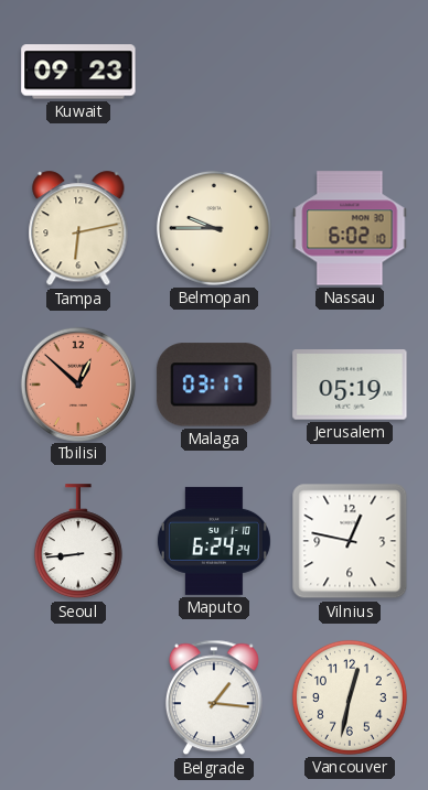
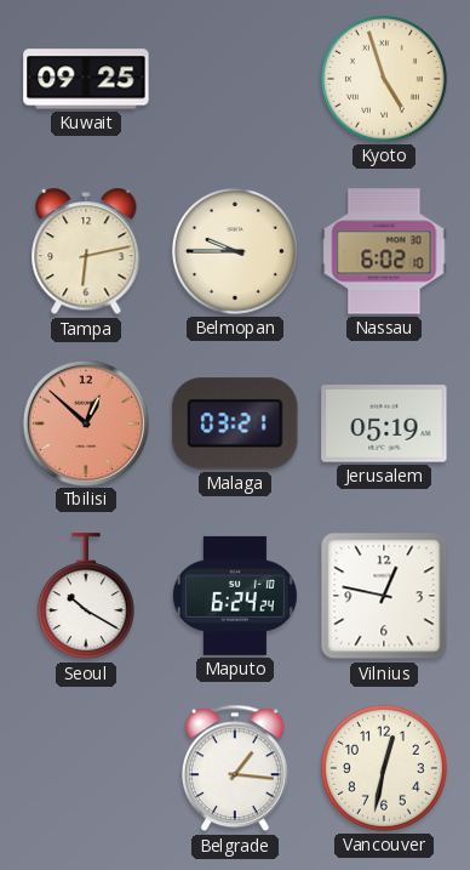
Kuwait: 09:23 -> 09:25 (86, 79)
Kyoto: none -> 4:57 (384, 79)
Malaga: 03:17 -> 03:21 (235, 423)
Seoul: 8:44 -> 10:20 (86, 597)
